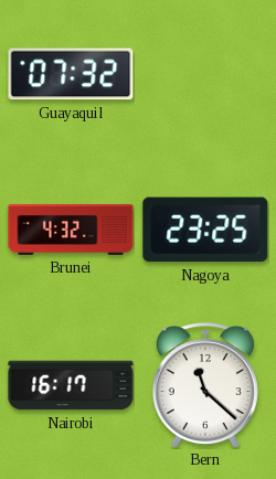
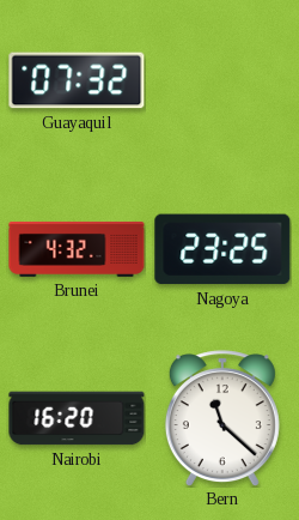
Nairobi: 16:17 -> 16:20 (77, 418)
